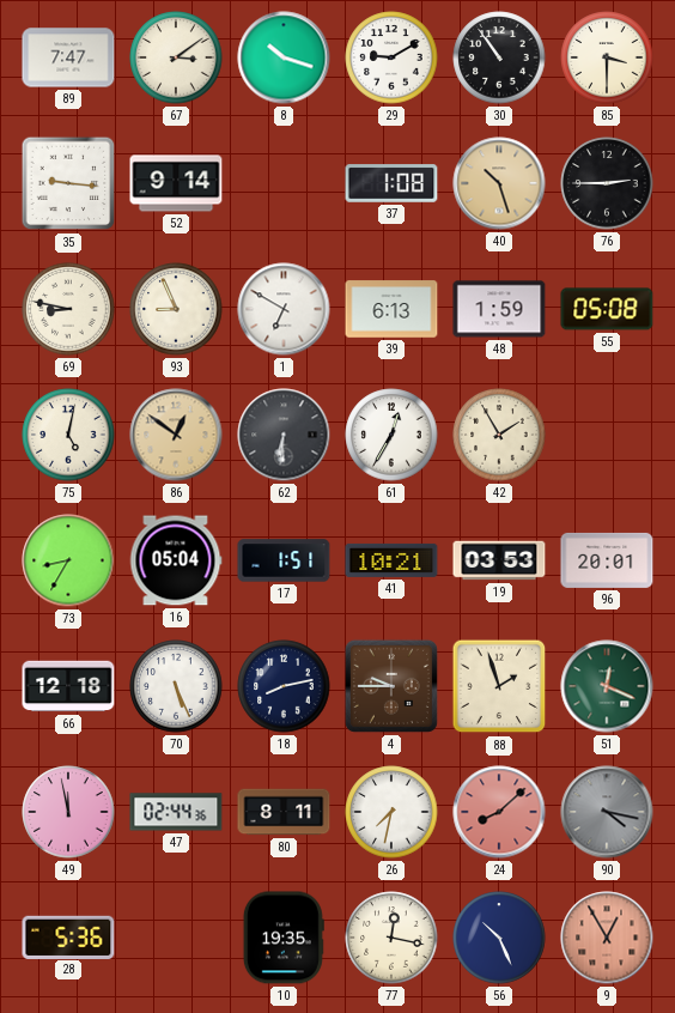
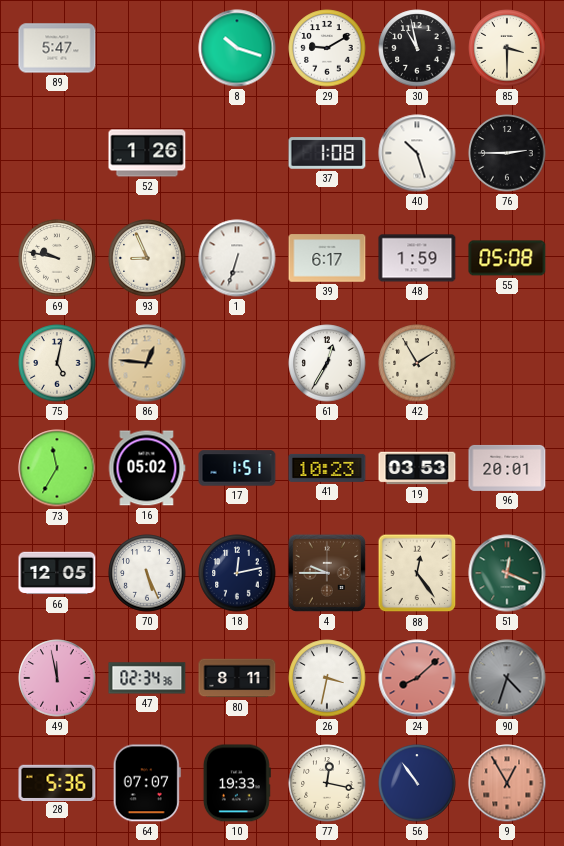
89: 7:47 -> 5:47 (57, 48)
67: 3:09 -> none (176, 57)
30: 10:54 -> 10:58 (417, 48)
35: 9:16 -> none (68, 183)
52: 9:14 -> 1:26 (147, 153)
40 dial: champagne -> white (417, 153)
69: 8:47 -> 9:47 (57, 258)
1: 6:50 -> 6:33 (237, 258)
39: 6:13 -> 6:17 (327, 258)
86: 12:51 -> 12:46 (147, 363)
62: 6:31 -> none (284, 435)
73: 8:35 -> 11:35 (57, 468)
16: 05:04 -> 05:02 (147, 468)
41: 10:21 -> 10:23 (327, 468)
66: 12:18 -> 12:05 (57, 573)
18: 8:13 -> 12:13 (237, 573)
88: 1:57 -> 12:24 (417, 573)
47: 02:44 -> 02:34 (147, 678)
26: 7:32 -> 3:32 (327, 678)
90: 4:17 -> 4:33 (507, 678)
64: none -> 07:07 (147, 783)
10: 19:35 -> 19:33 (237, 783)
56: 10:26 -> 10:54 (417, 783)
